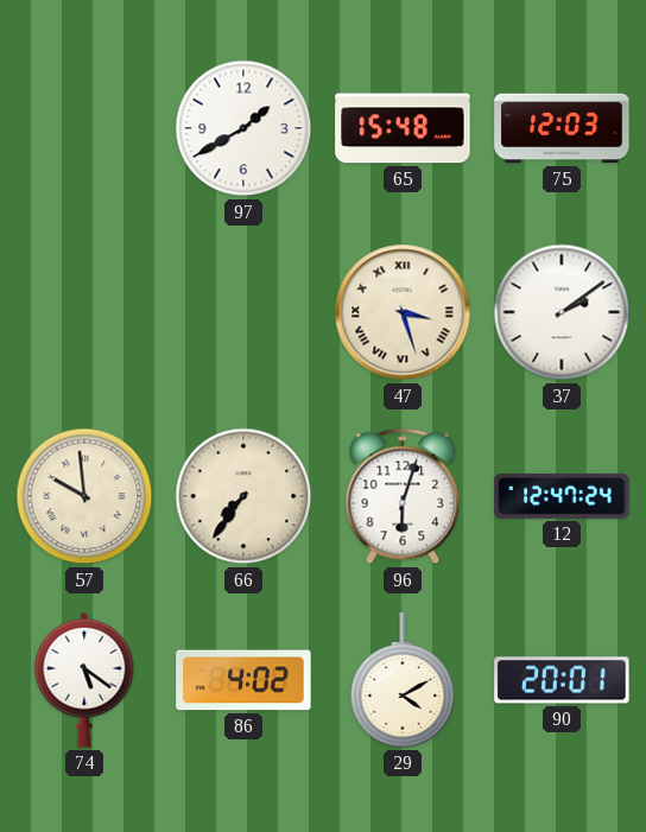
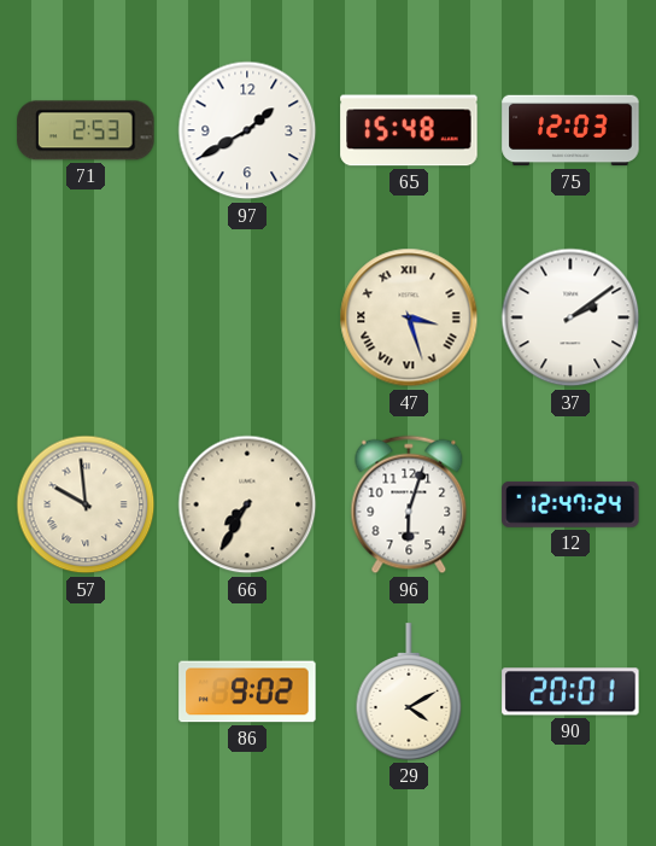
71: none -> 2:53 (86, 130)
66: 7:36 -> 7:35 (247, 504)
74: 5:21 -> none (84, 680)
86: 4:02 -> 9:02 (247, 692)
